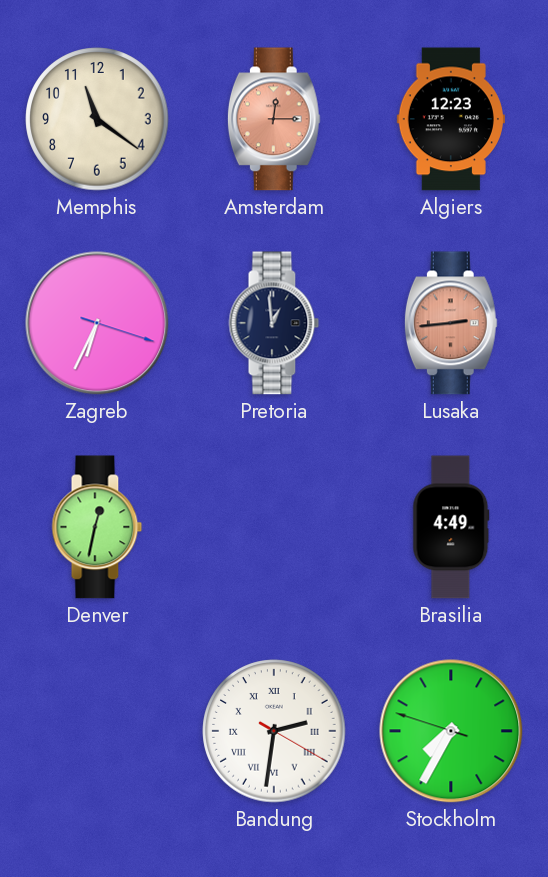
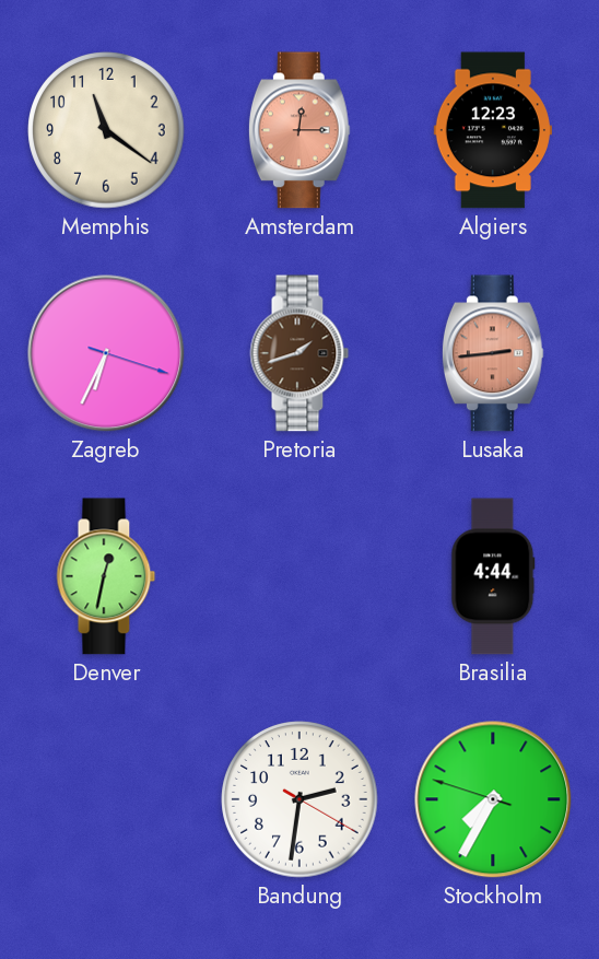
Pretoria: 12:59 -> 1:42 (299, 353)
Pretoria dial: navy -> brown (299, 353)
Brasilia: 4:49 -> 4:44 (493, 576)
Bandung numerals: Roman -> Arabic (299, 799)
